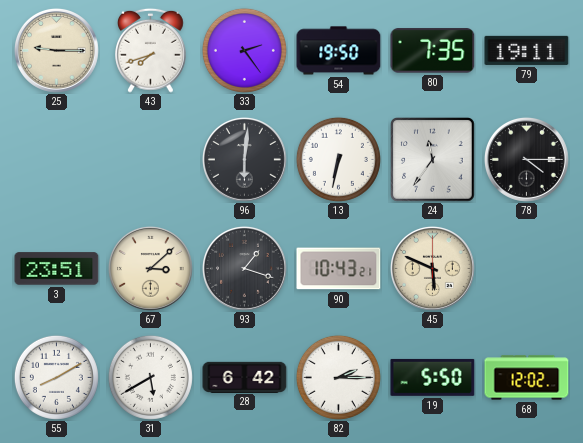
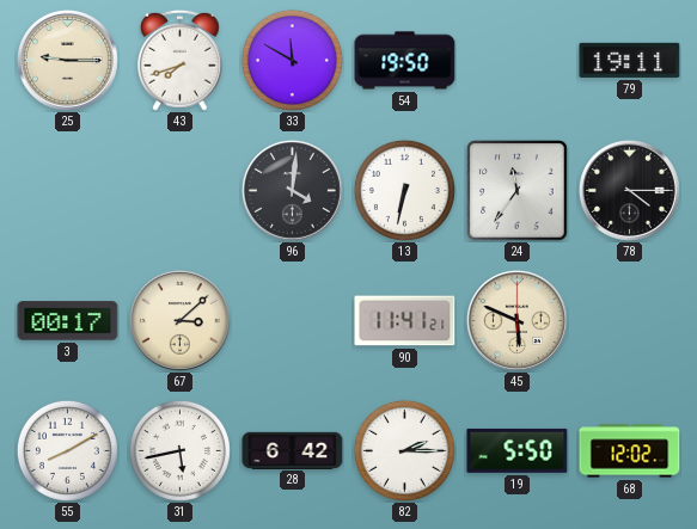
33: 2:24 -> 11:50 (292, 60)
80: 7:35 -> none (433, 51)
96: 6:01 -> 4:01 (292, 190)
3: 23:51 -> 00:17 (68, 321)
93: 1:18 -> none (244, 268)
90: 10:43 -> 11:41 (405, 321)
31: 5:40 -> 5:43 (179, 450)
